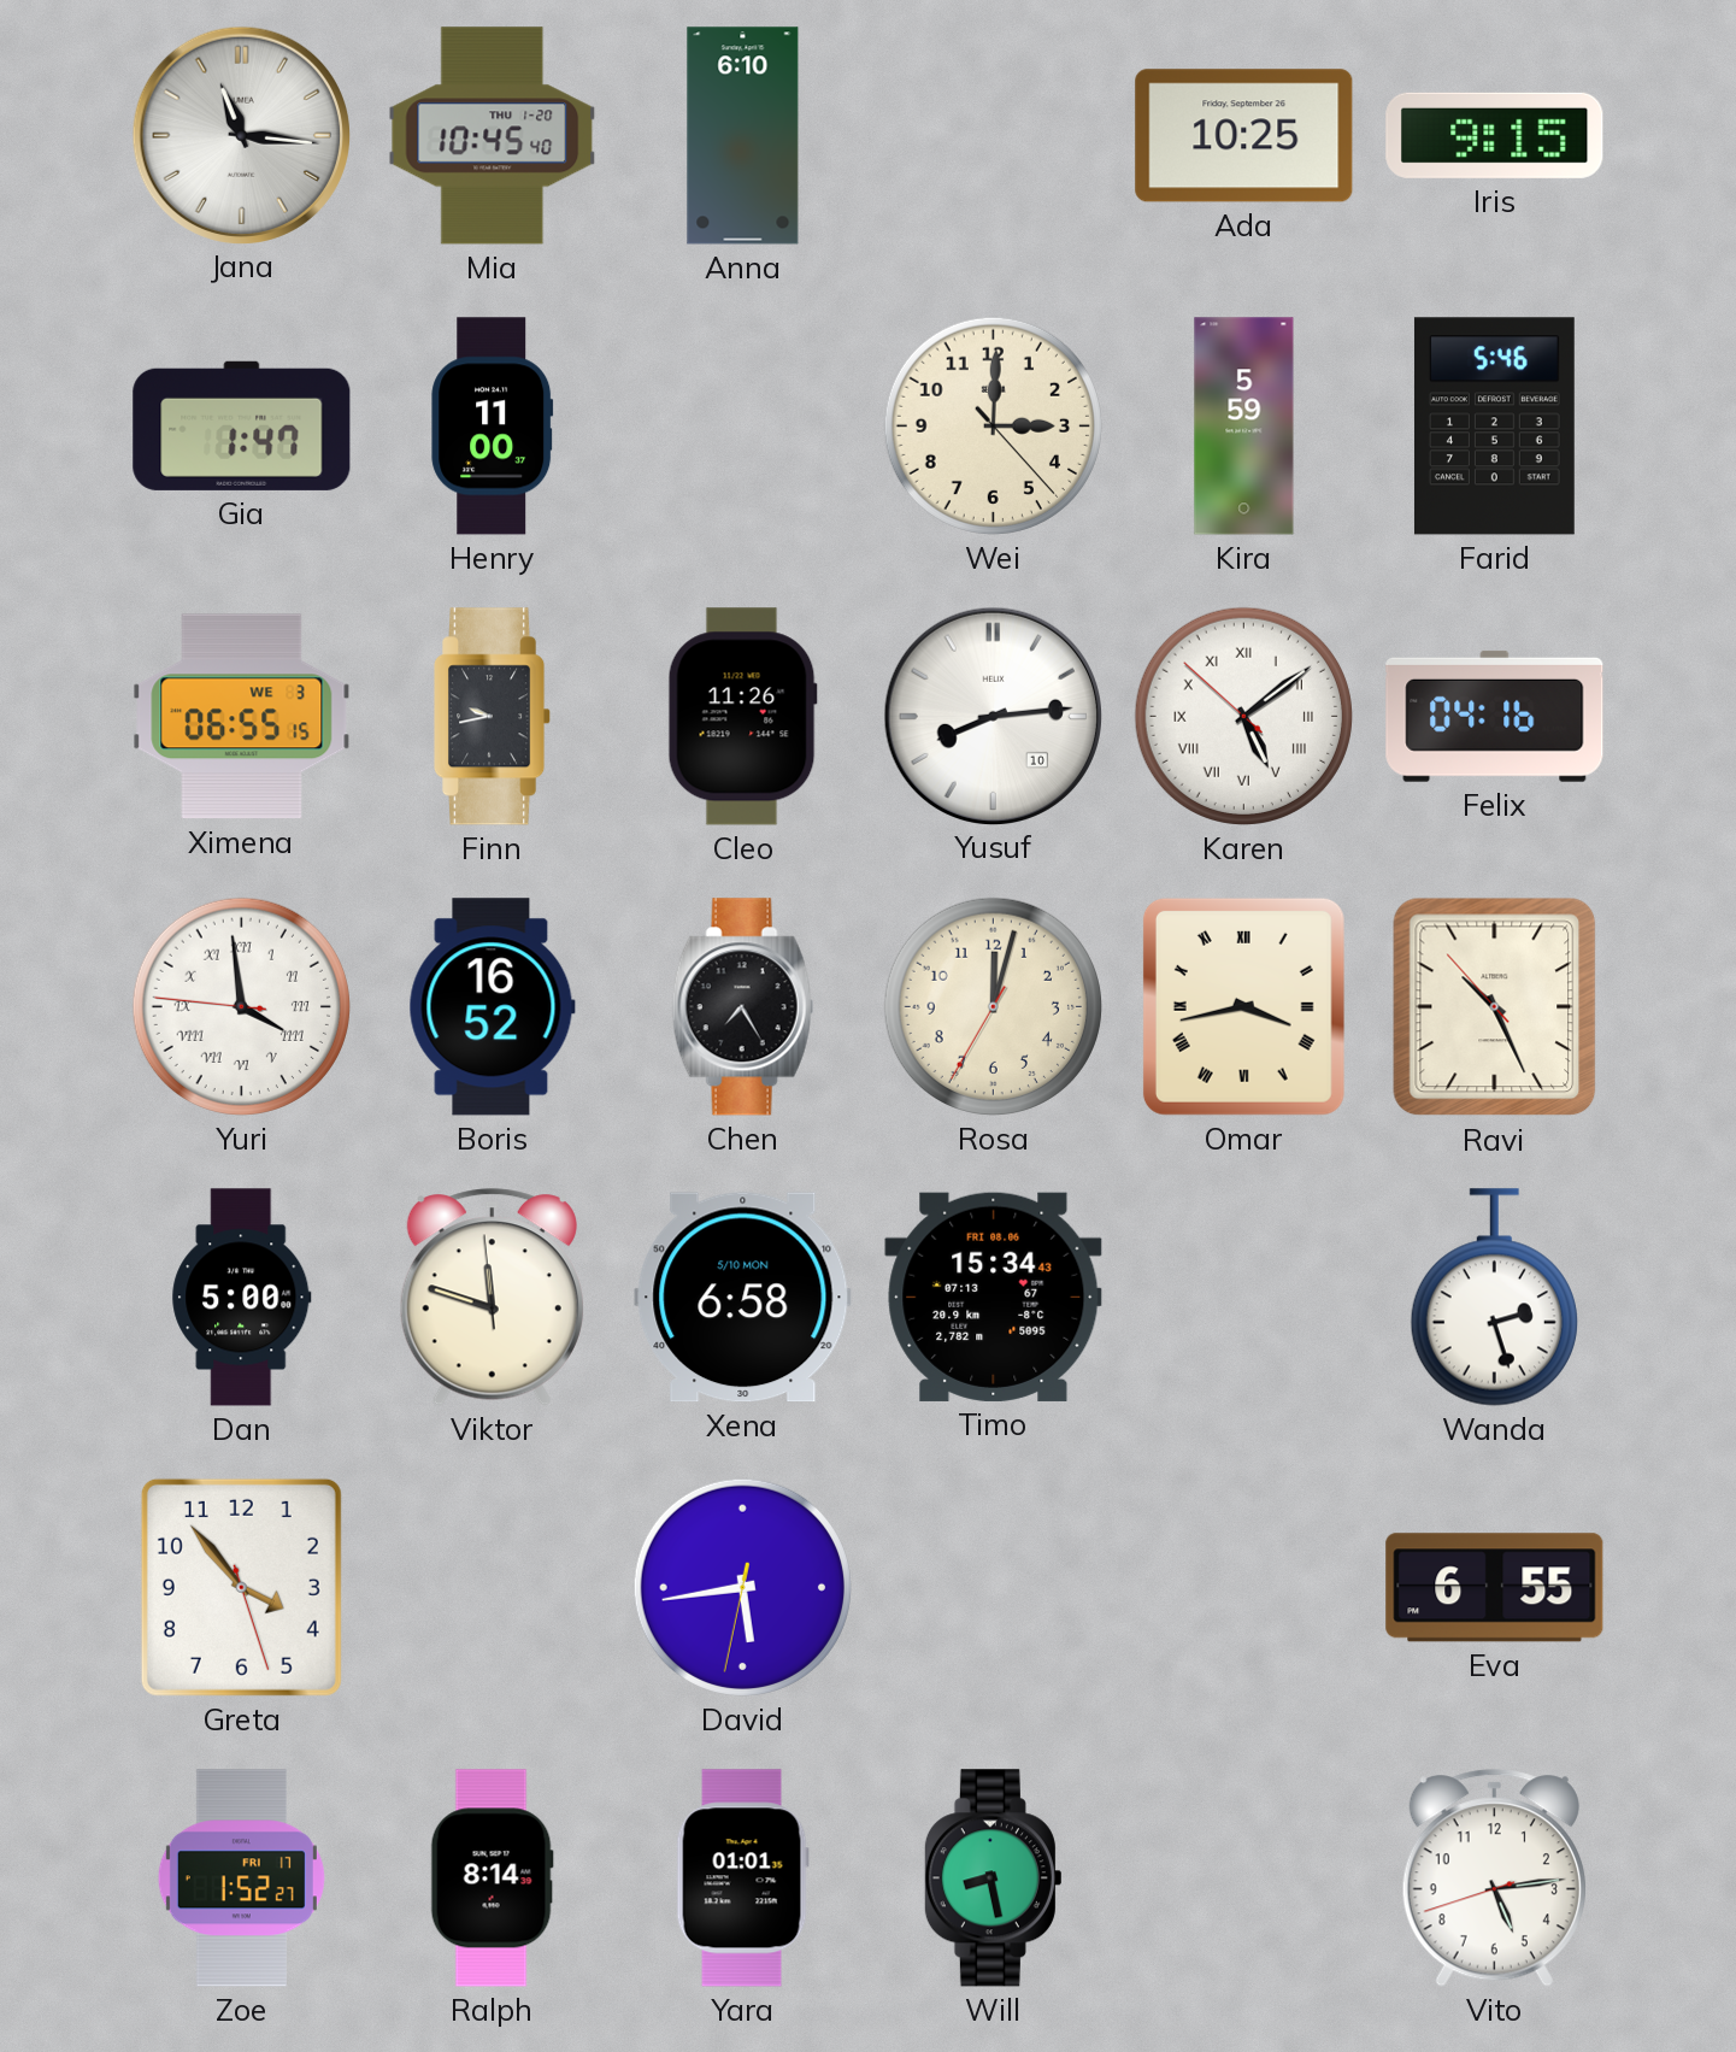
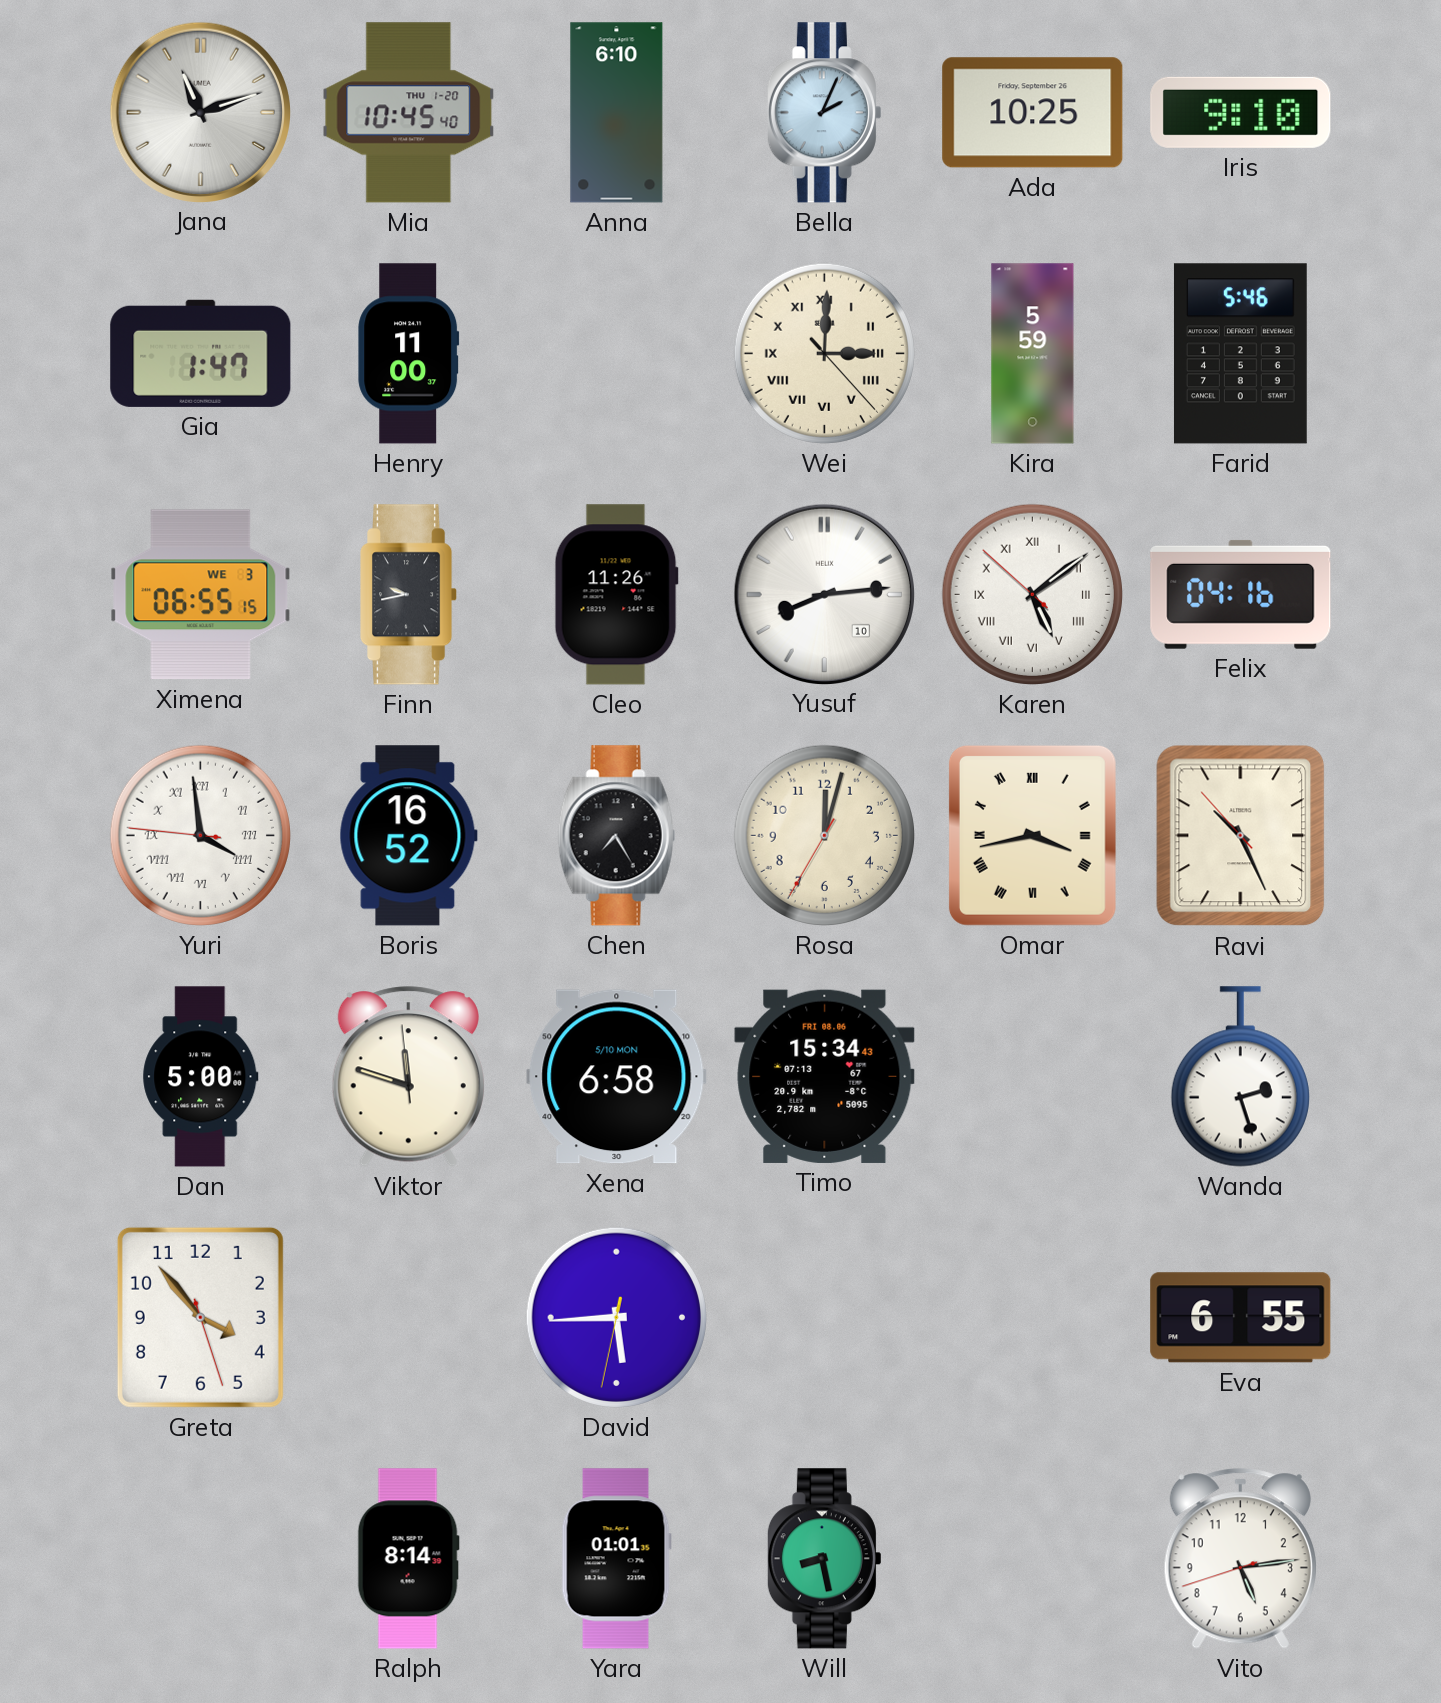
Jana: 11:16 -> 11:12 (200, 112)
Bella: none -> 2:04 (824, 113)
Iris: 9:15 -> 9:10 (1241, 112)
Wei numerals: Arabic -> Roman (824, 353)
David: 5:43 -> 5:44 (616, 1317)
Zoe: 1:52 -> none (241, 1878)
